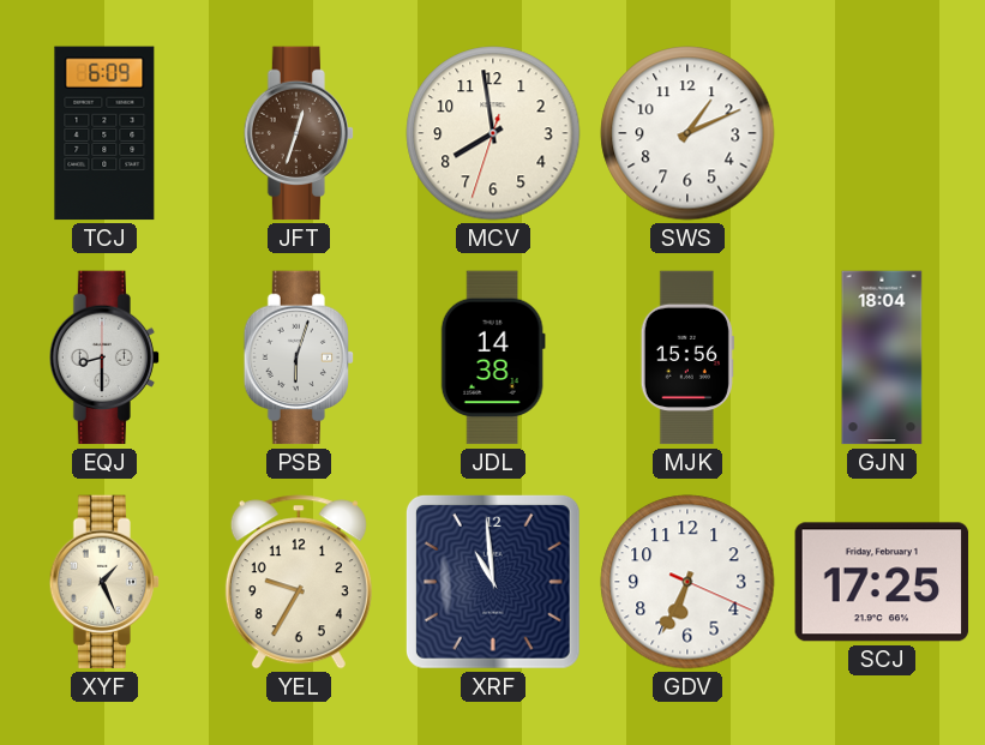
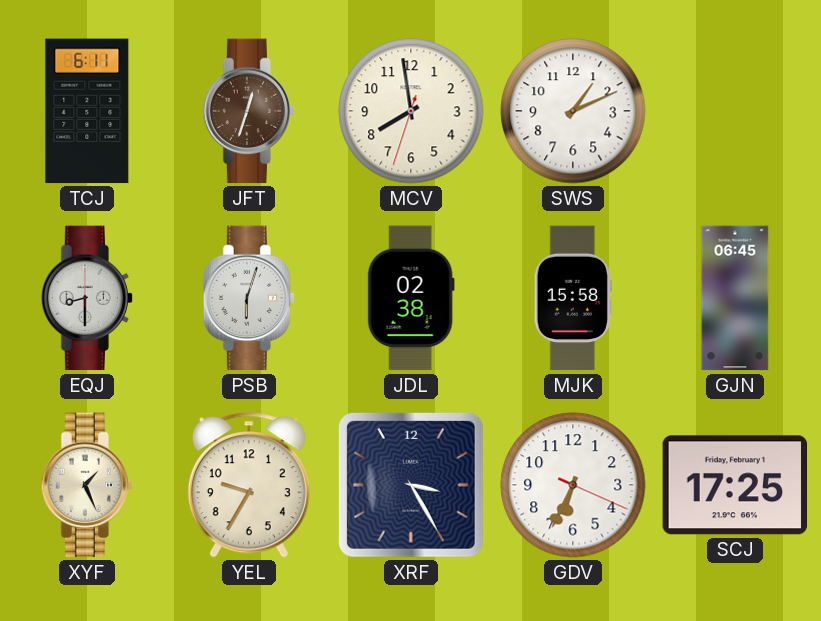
TCJ: 6:09 -> 6:11 (87, 111)
JDL: 14:38 -> 02:38 (411, 298)
MJK: 15:56 -> 15:58 (573, 298)
GJN: 18:04 -> 06:45 (735, 298)
XRF: 10:59 -> 3:25 (411, 485)
